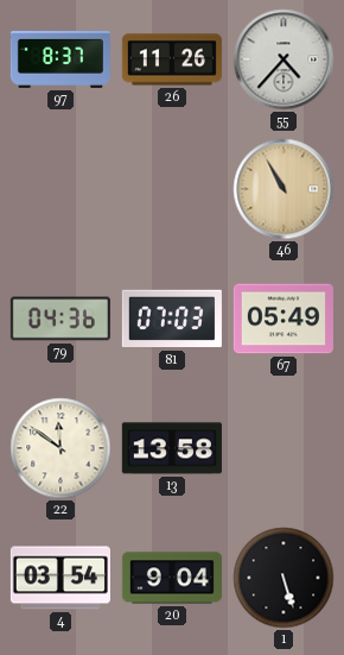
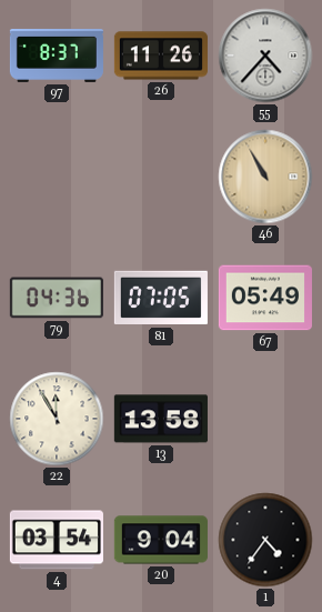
81: 07:03 -> 07:05 (161, 298)
22: 11:51 -> 11:55 (57, 419)
1: 5:27 -> 4:36 (265, 540)
